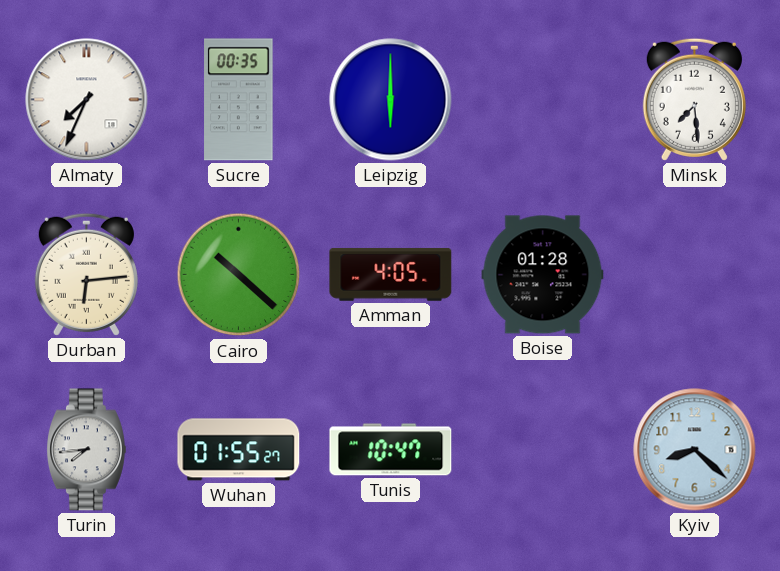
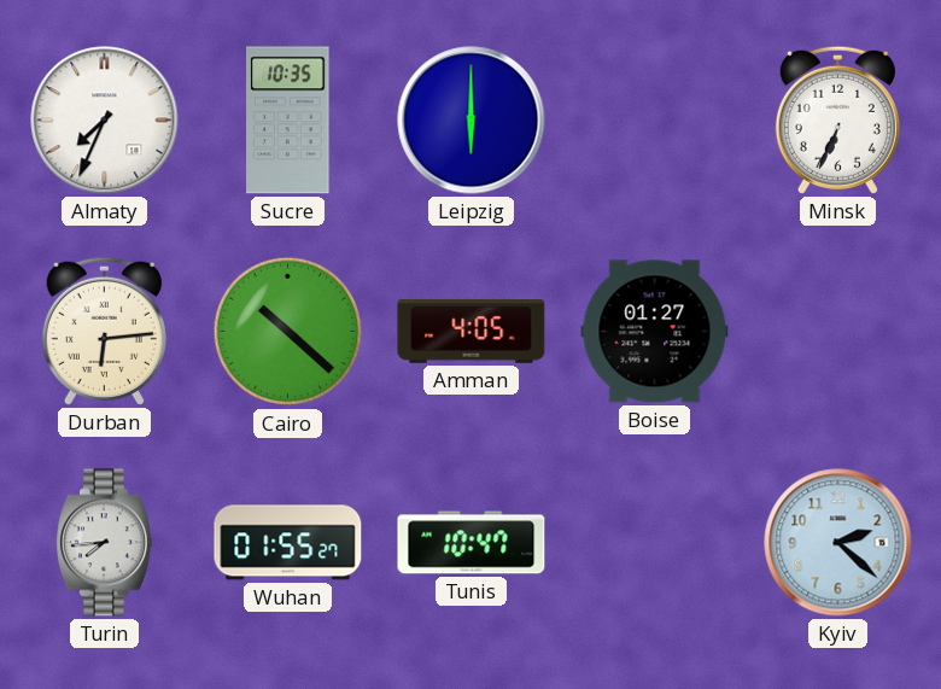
Sucre: 00:35 -> 10:35 (288, 121)
Minsk: 7:29 -> 6:34 (837, 119)
Boise: 01:28 -> 01:27 (655, 332)
Kyiv: 8:22 -> 2:22 (838, 543)
